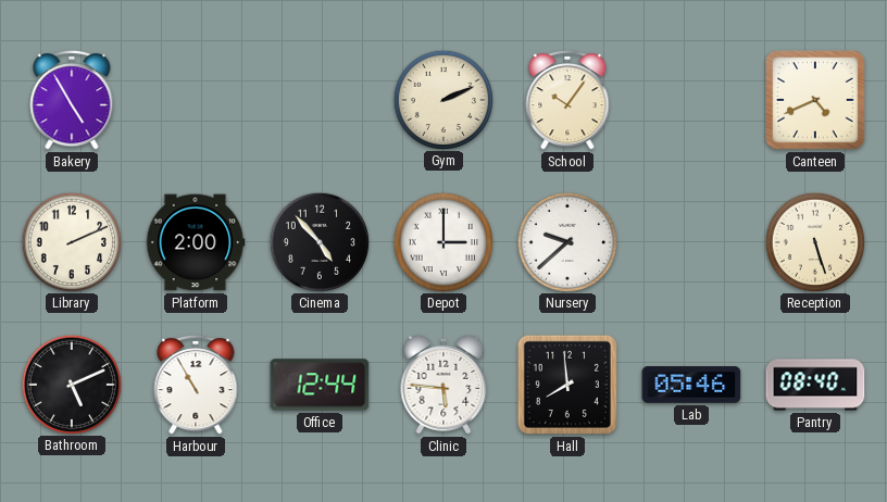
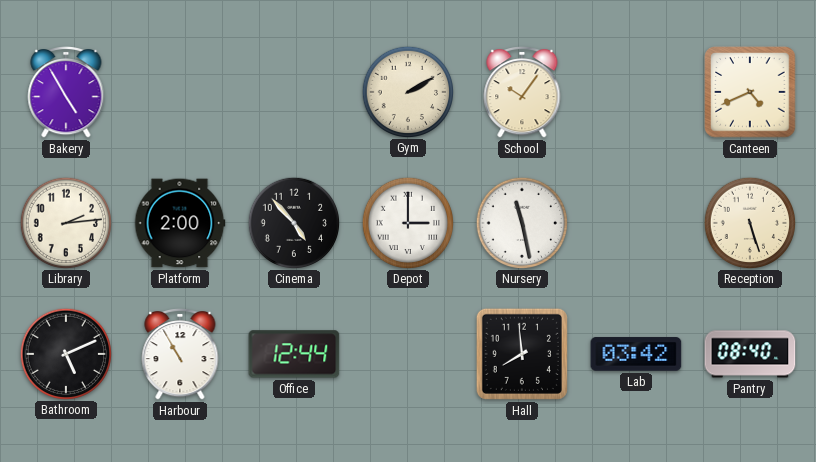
Gym: 2:11 -> 2:10 (407, 91)
Library: 2:11 -> 2:14 (65, 222)
Nursery: 9:38 -> 11:28 (521, 222)
Clinic: 5:46 -> none (443, 385)
Lab: 05:46 -> 03:42 (636, 354)
